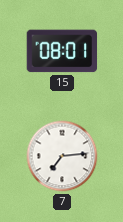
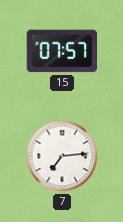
15: 08:01 -> 07:57 (62, 51)
